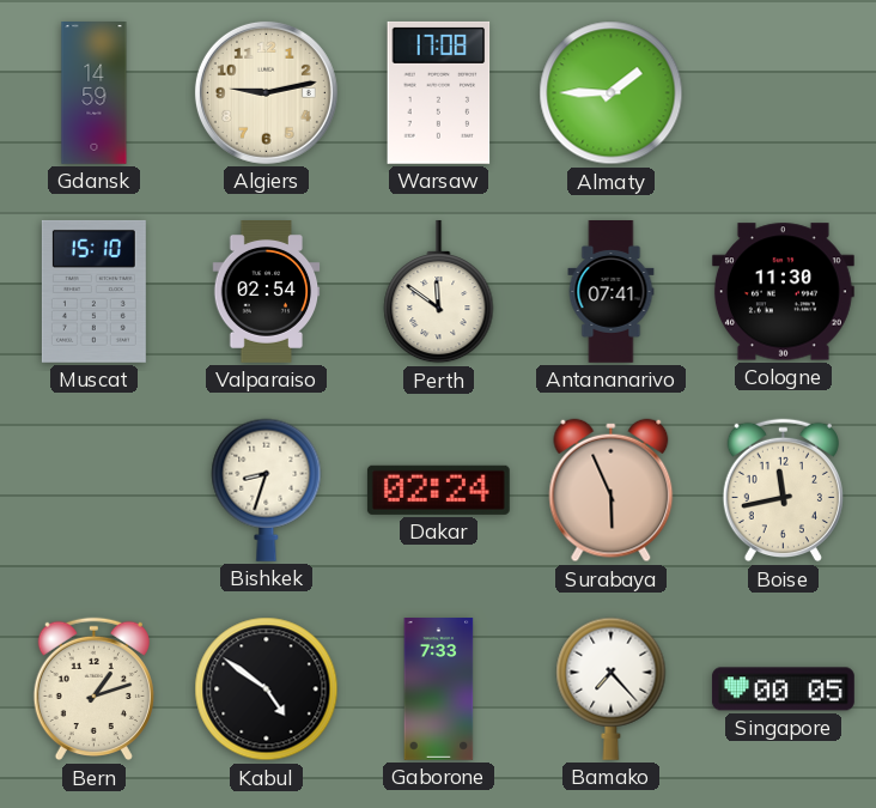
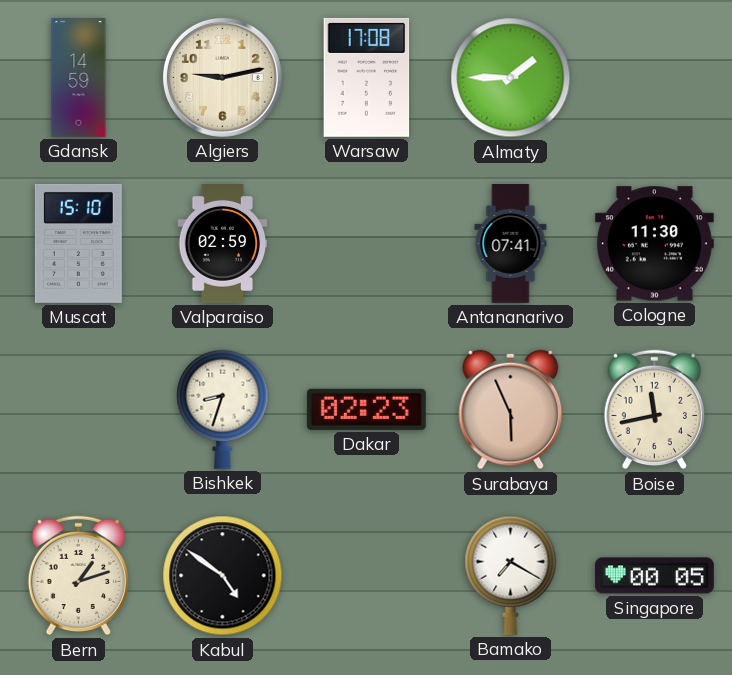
Valparaiso: 02:54 -> 02:59 (223, 244)
Perth: 11:51 -> none (439, 292)
Dakar: 02:24 -> 02:23 (366, 409)
Gaborone: 7:33 -> none (439, 689)
Bamako: 7:23 -> 7:20 (511, 575)
